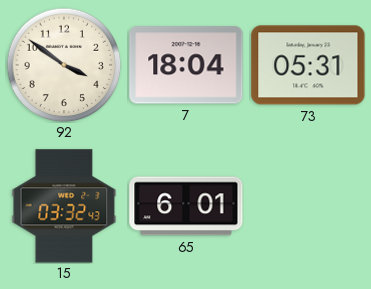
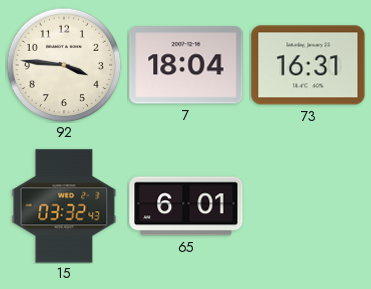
92: 3:51 -> 3:46 (64, 65)
73: 05:31 -> 16:31 (308, 65)
